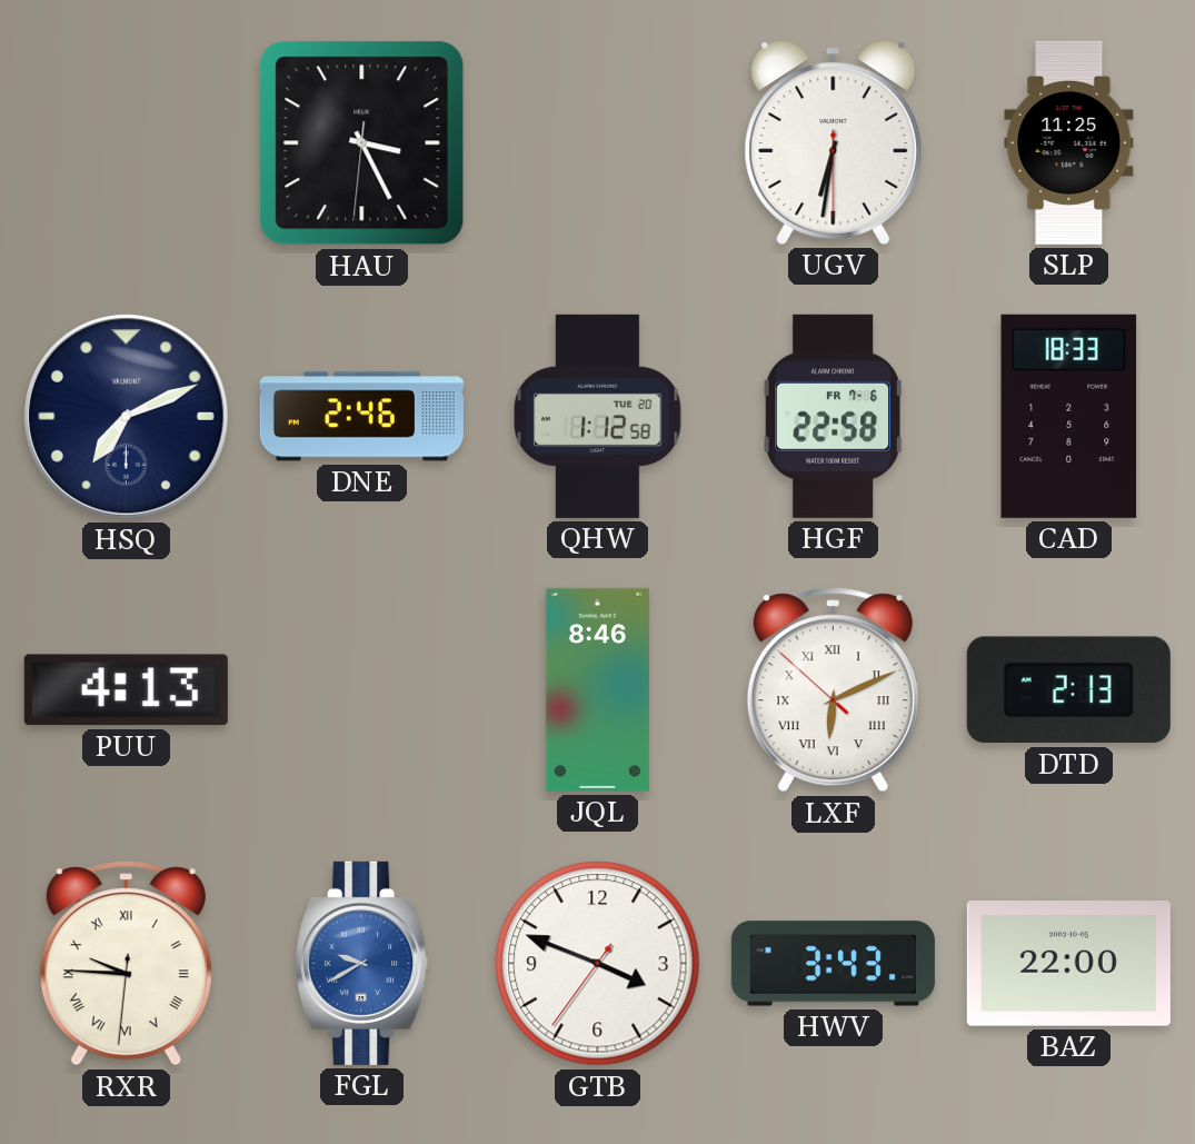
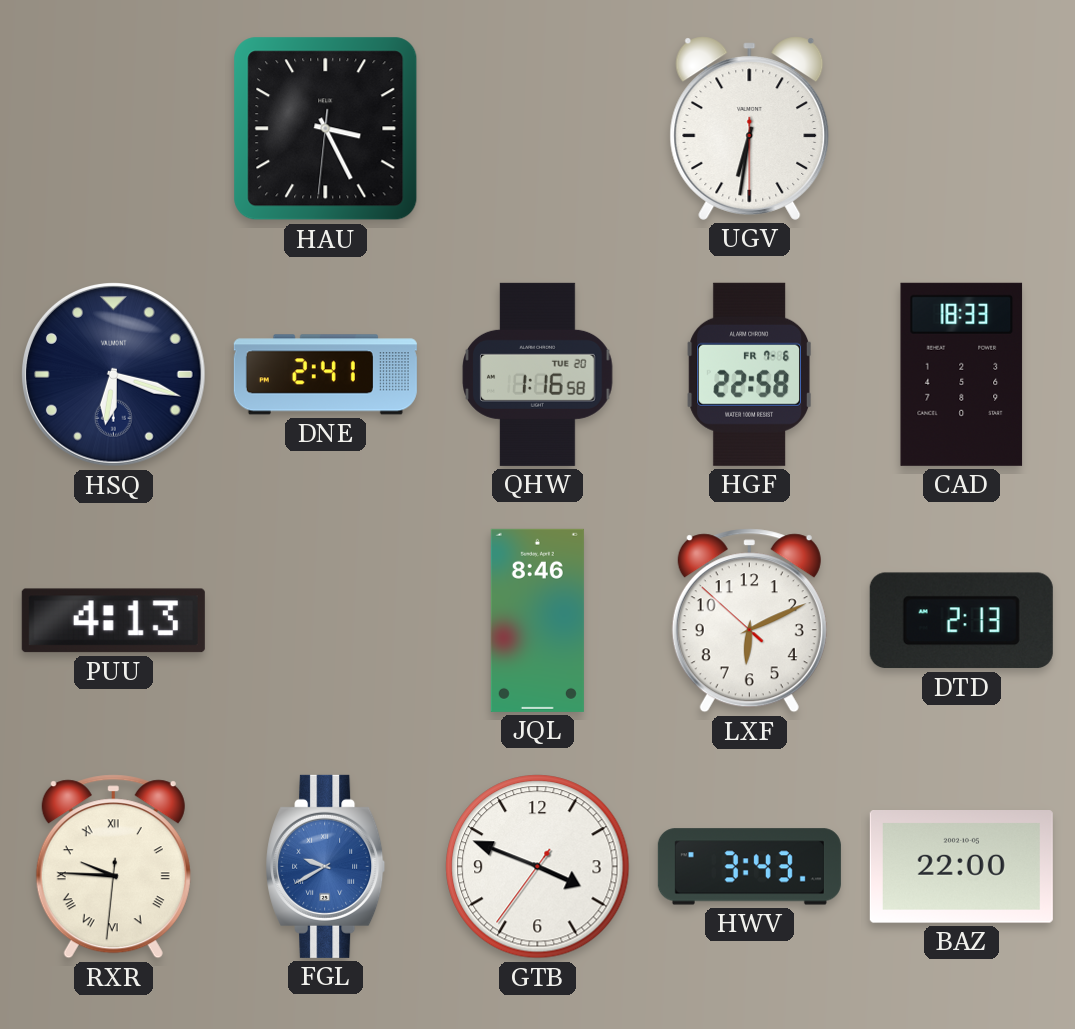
SLP: 11:25 -> none (1069, 142)
HSQ: 7:11 -> 6:18 (114, 375)
DNE: 2:46 -> 2:41 (325, 375)
QHW: 1:12 -> 1:16 (538, 374)
LXF numerals: Roman -> Arabic (749, 621)
